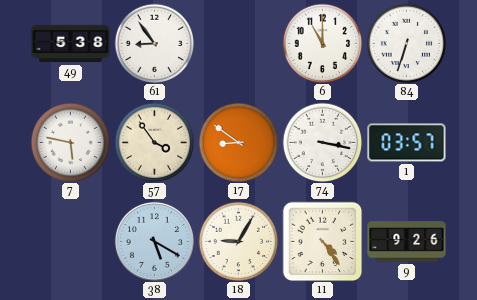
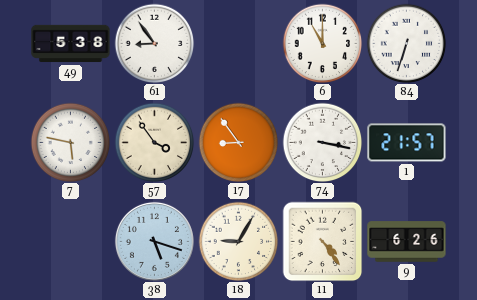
17: 8:51 -> 8:54 (238, 142)
1: 03:57 -> 21:57 (407, 143)
38: 5:20 -> 5:18 (154, 241)
9: 9:26 -> 6:26 (407, 242)
